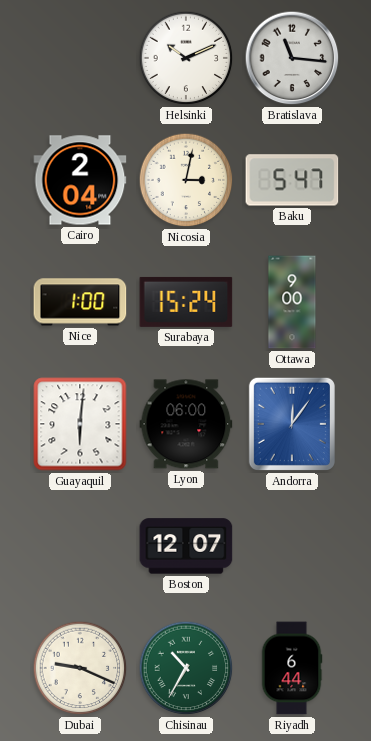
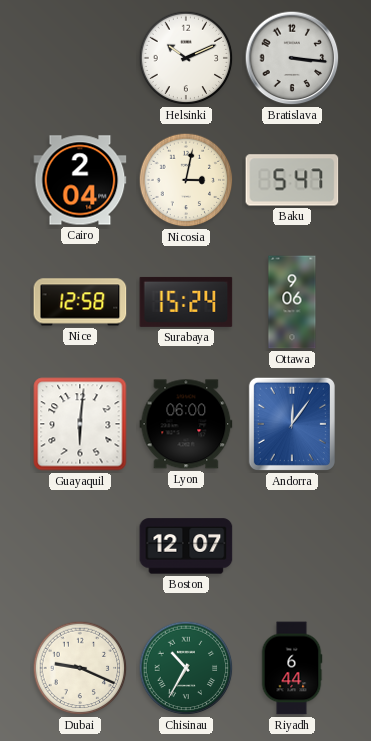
Bratislava: 11:16 -> 3:16 (292, 58)
Nice: 1:00 -> 12:58 (80, 302)
Ottawa: 9:00 -> 9:06 (292, 302)
